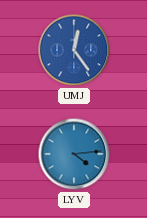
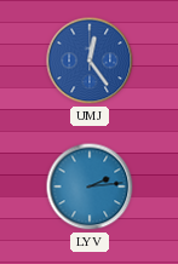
LYV: 4:14 -> 2:14 (90, 186)
